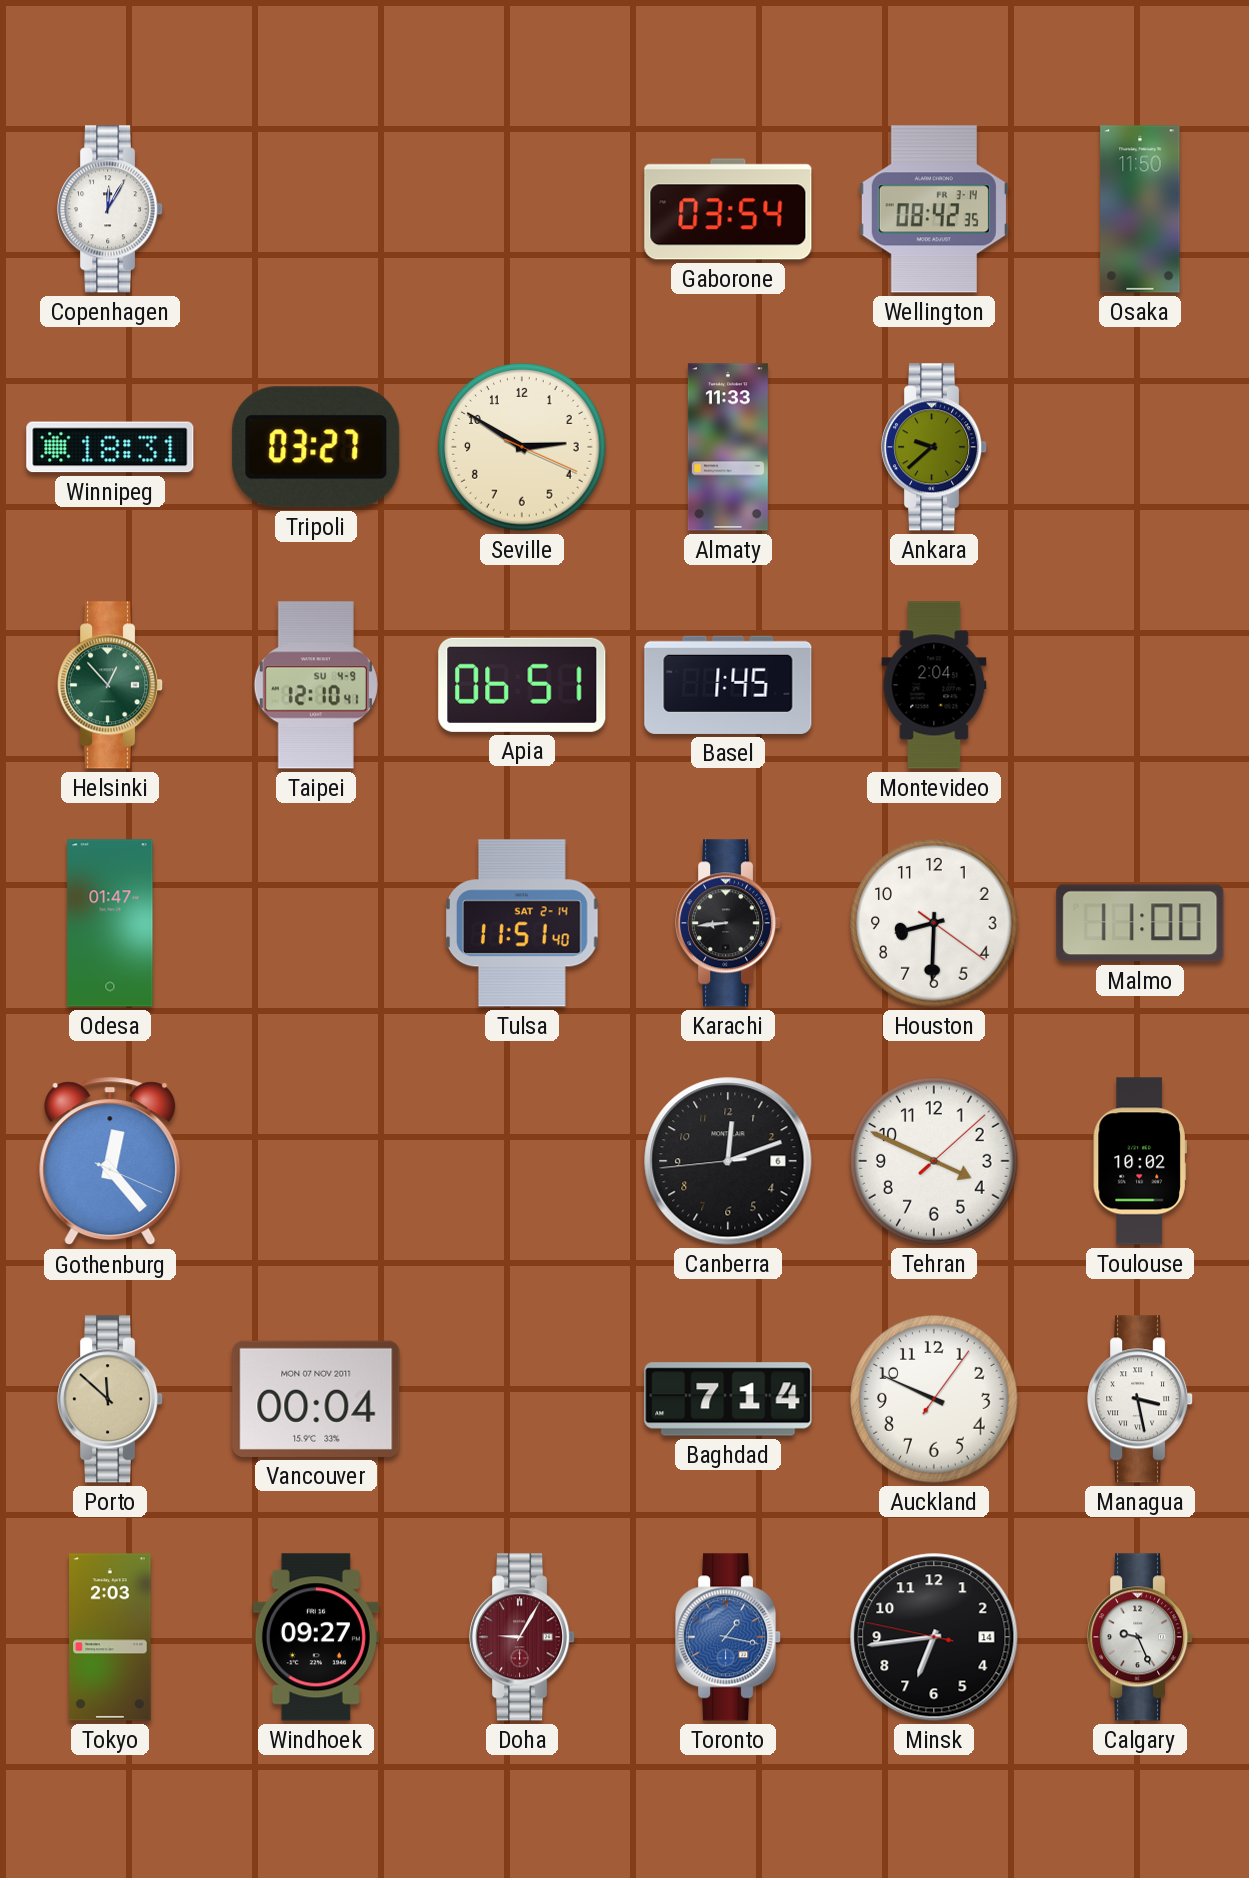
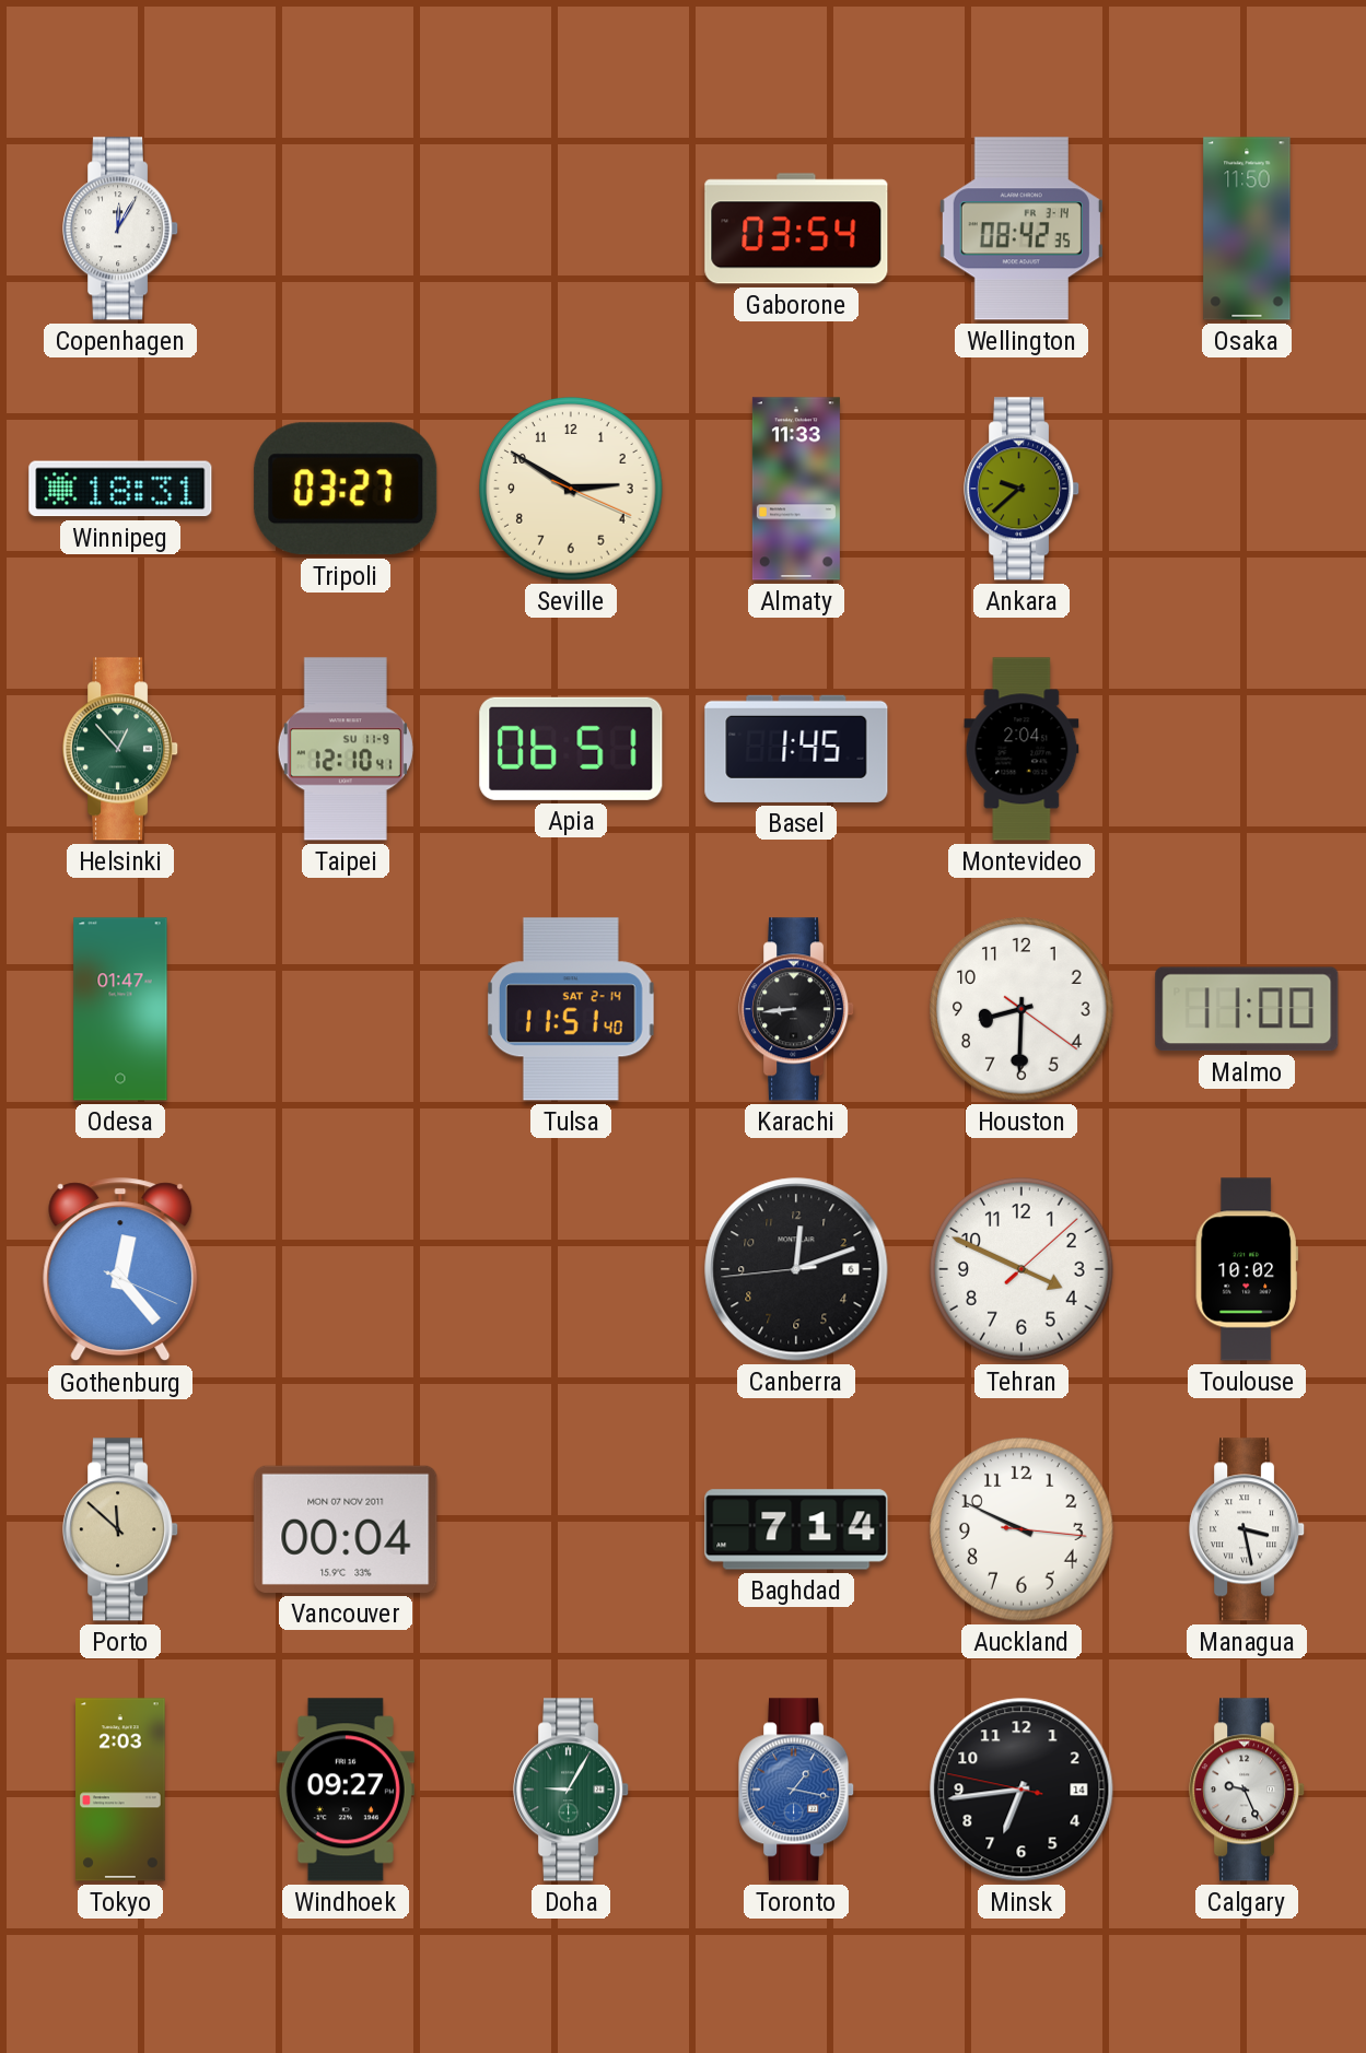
Taipei date: SU 4-9 -> SU 11-9 (346, 749)
Auckland: 9:49:06 -> 9:49:16 (1021, 1529)
Doha dial: burgundy -> green (572, 1790)
